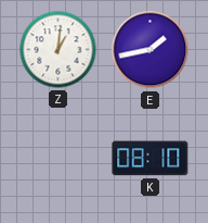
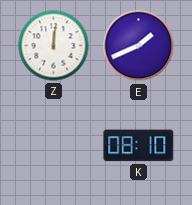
Z: 1:01 -> 12:01 (54, 46)
E: 1:43 -> 1:41 (139, 46)
